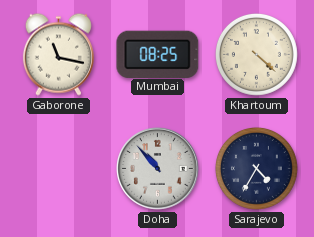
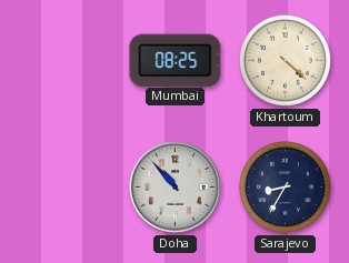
Gaborone: 11:17 -> none (58, 54)
Sarajevo: 4:35 -> 8:35 (285, 186)
